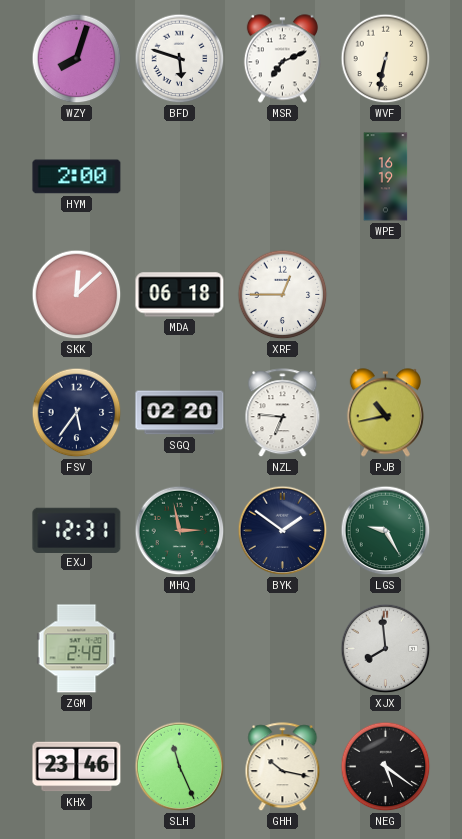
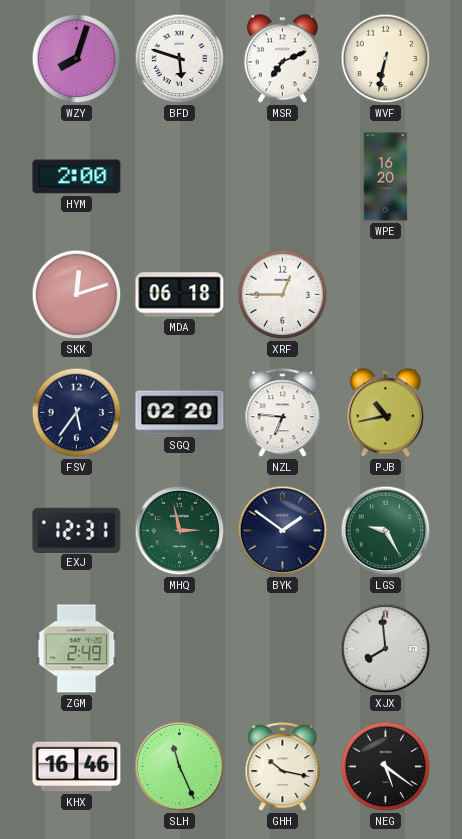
WPE: 16:19 -> 16:20 (386, 177)
SKK: 12:08 -> 12:12 (77, 295)
KHX: 23:46 -> 16:46 (77, 767)
